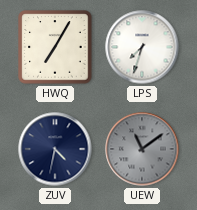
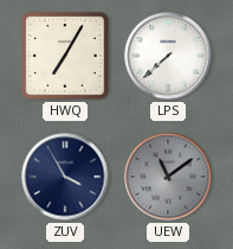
LPS: 7:33 -> 7:38 (168, 56)
ZUV: 4:32 -> 3:55 (65, 177)
